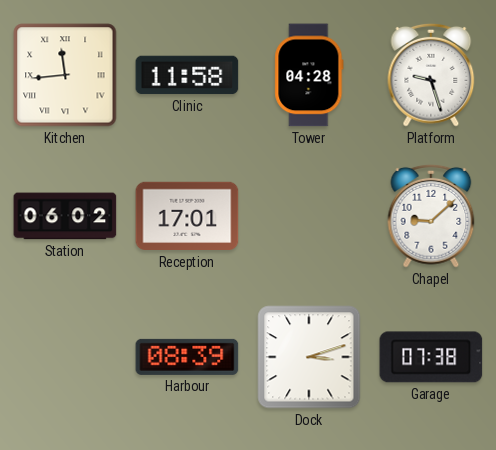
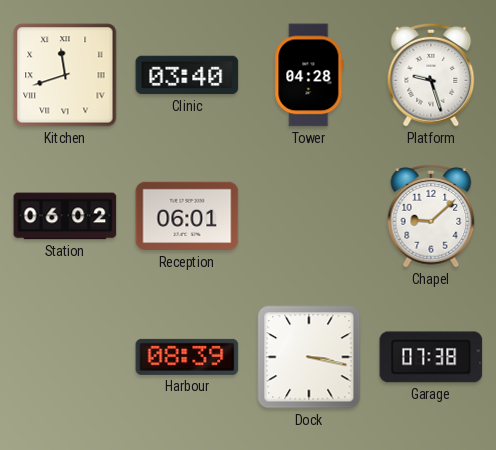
Kitchen: 11:44 -> 11:42 (65, 75)
Clinic: 11:58 -> 03:40 (187, 75)
Reception: 17:01 -> 06:01 (187, 216)
Dock: 3:12 -> 3:17 (309, 357)
